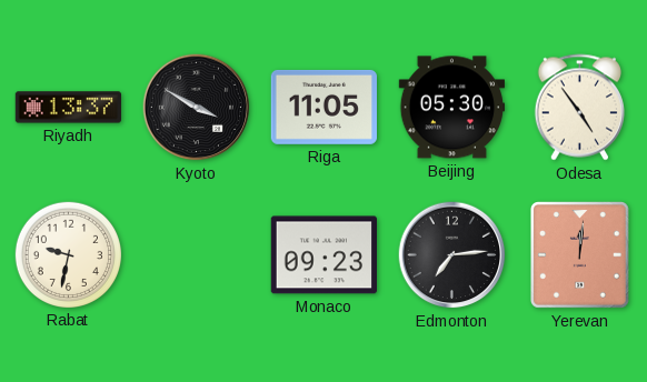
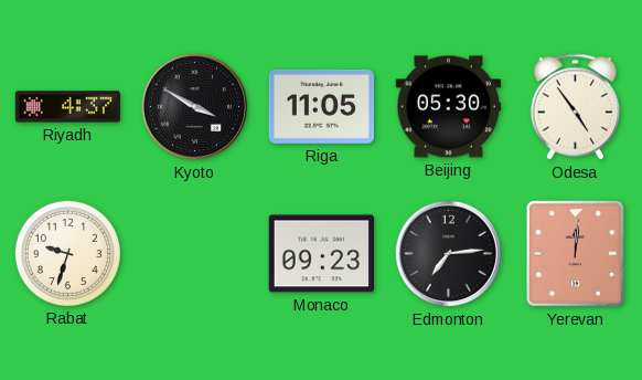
Riyadh: 13:37 -> 4:37 (68, 107)
Rabat: 9:32 -> 9:33 (67, 253)
